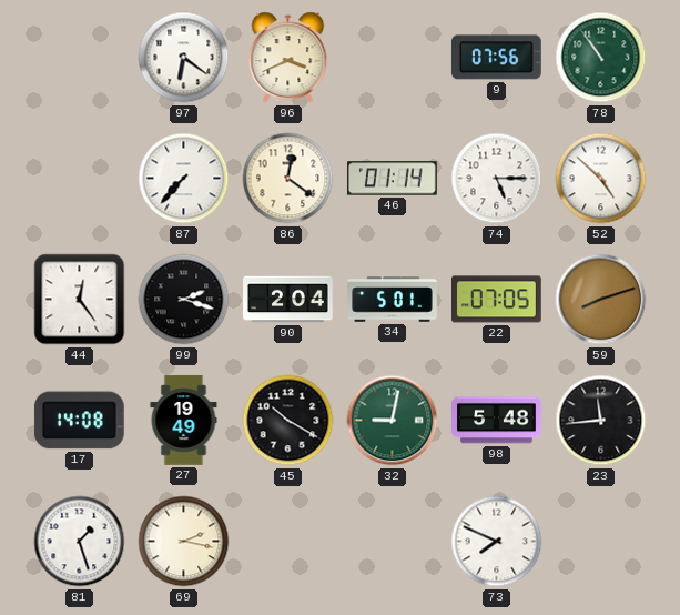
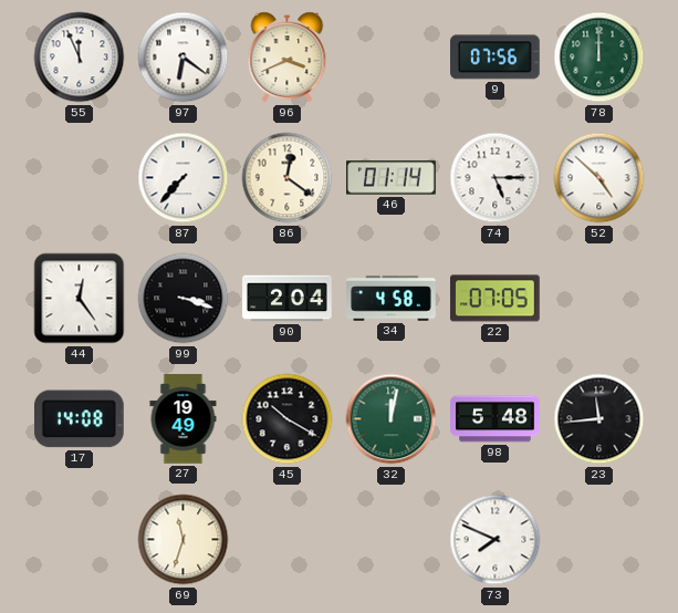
55: none -> 11:56 (80, 58)
78: 10:54 -> 12:00 (599, 58)
99: 2:18 -> 3:18 (184, 299)
34: 5:01 -> 4:58 (392, 299)
59: 8:12 -> none (601, 300)
32: 9:02 -> 12:02 (392, 419)
81: 1:27 -> none (80, 542)
69: 2:17 -> 11:33 (184, 540)
